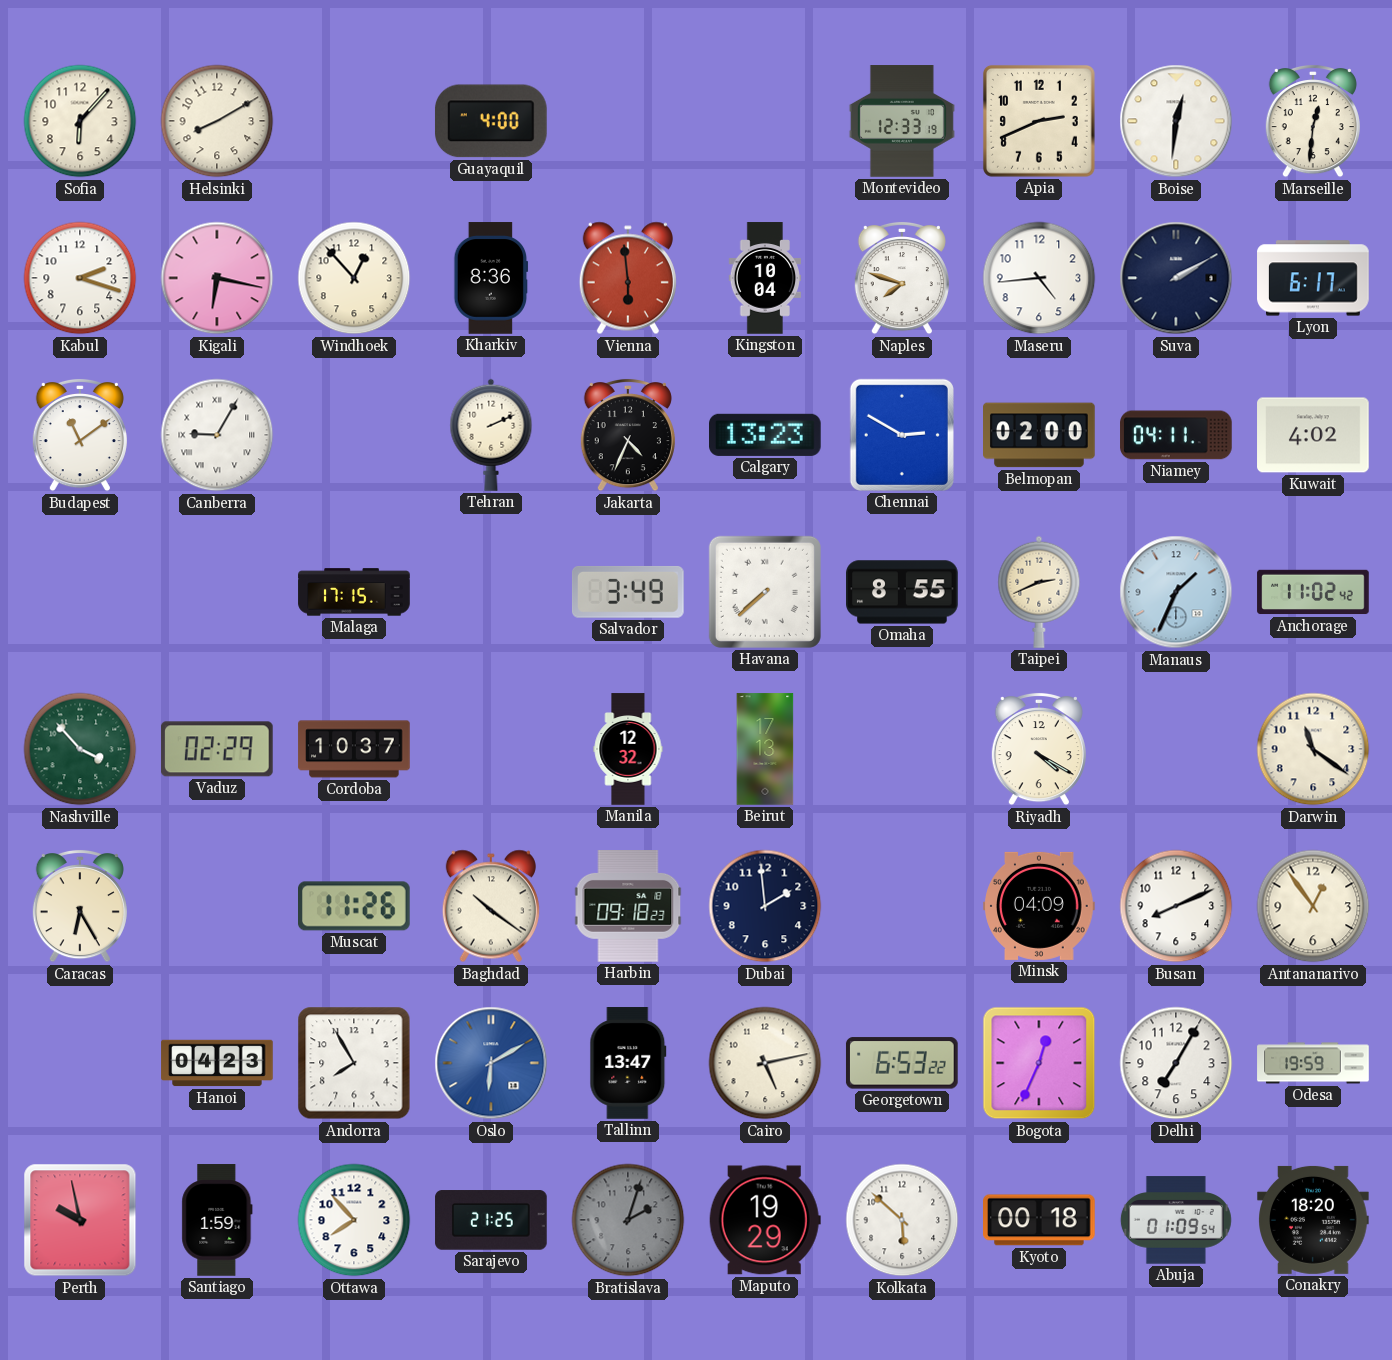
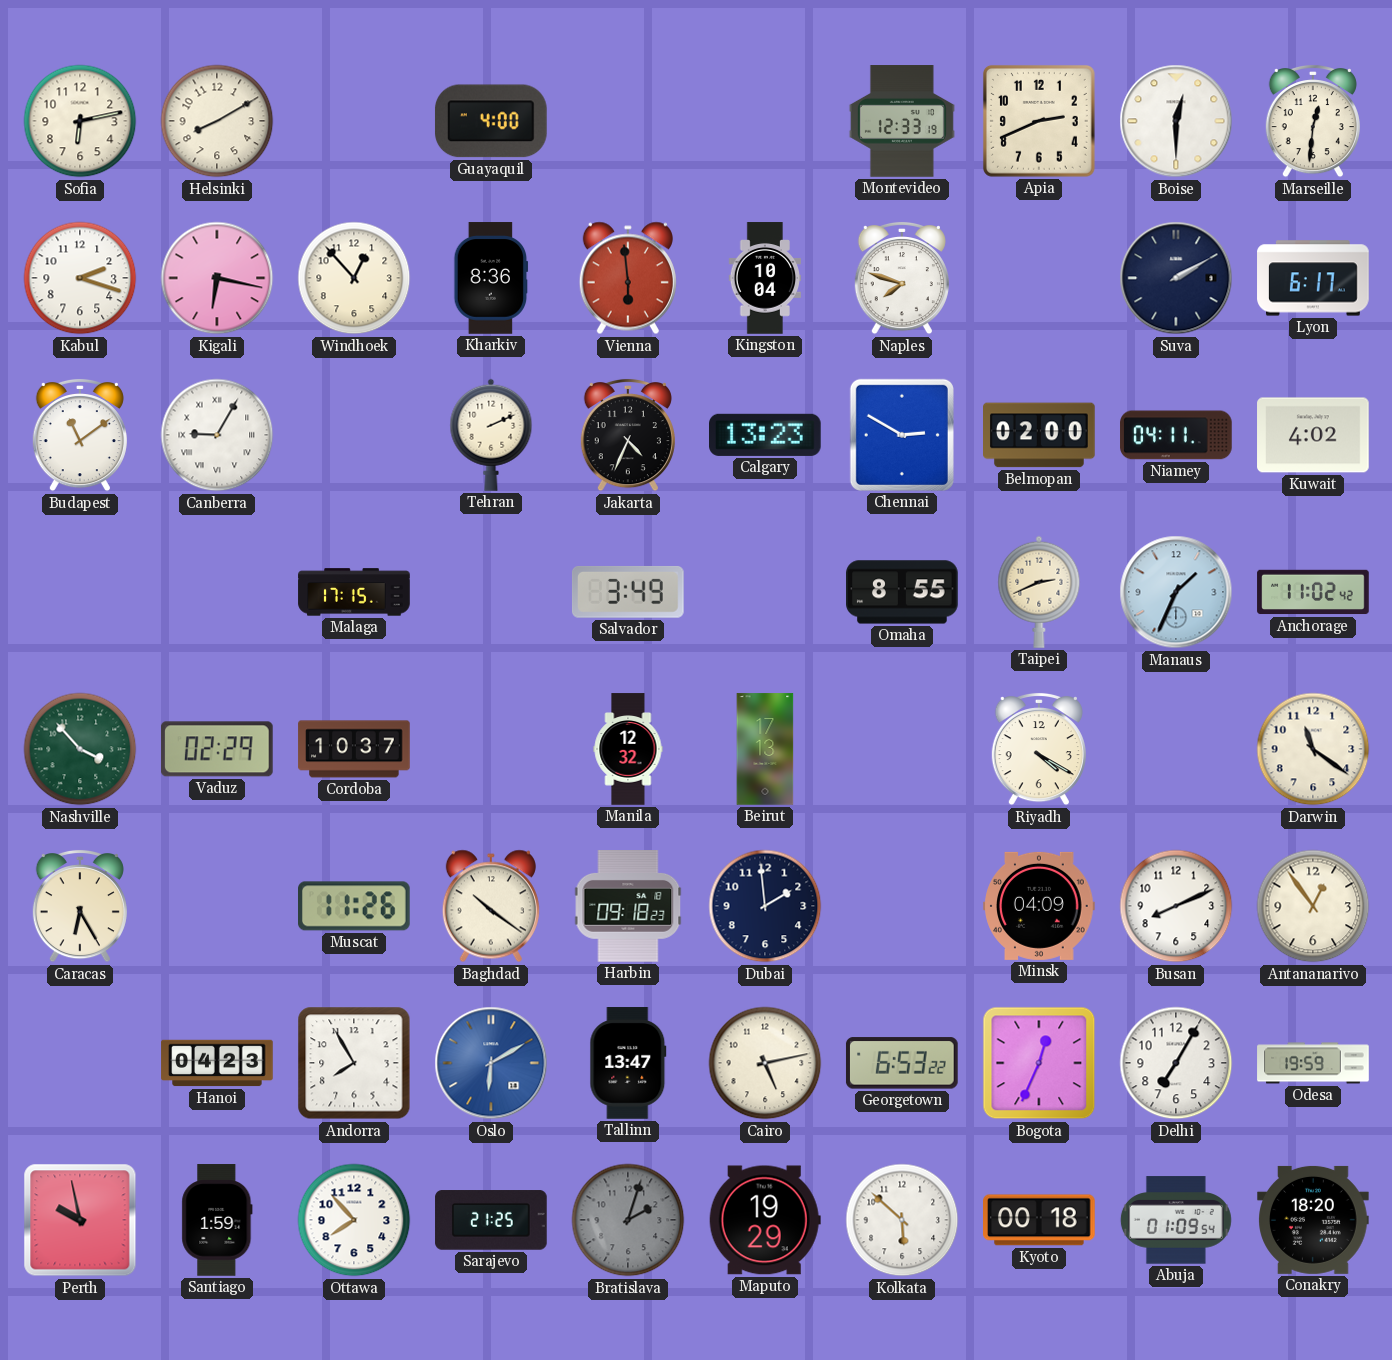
Sofia: 6:07 -> 6:13 (80, 121)
Boise: 12:31 -> 12:30 (1176, 121)
Maseru: 4:44 -> none (1039, 278)
Havana: 7:38 -> none (765, 592)
